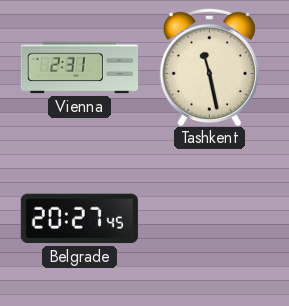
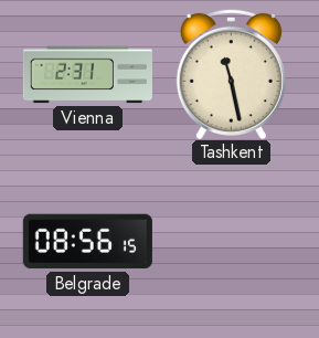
Belgrade: 20:27 -> 08:56 (87, 242)
